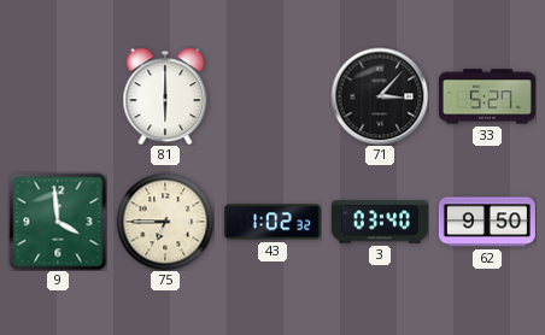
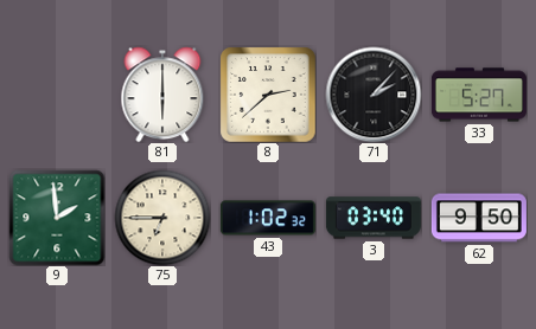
8: none -> 2:38 (268, 95)
71: 3:07 -> 2:07 (374, 95)
9: 3:59 -> 1:59 (57, 218)
